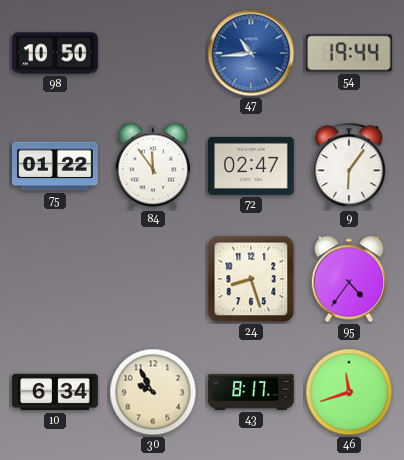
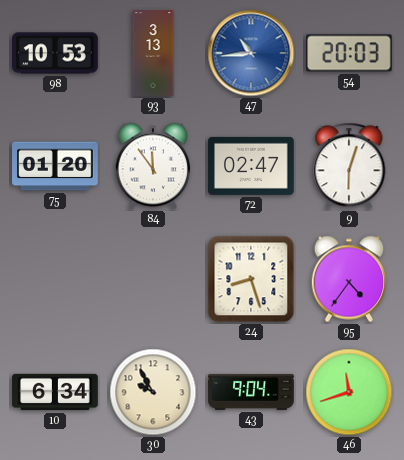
98: 10:50 -> 10:53 (56, 53)
93: none -> 3:13 (153, 53)
54: 19:44 -> 20:03 (350, 53)
75: 01:22 -> 01:20 (56, 166)
9: 6:06 -> 6:03 (349, 166)
43: 8:17 -> 9:04 (251, 392)
